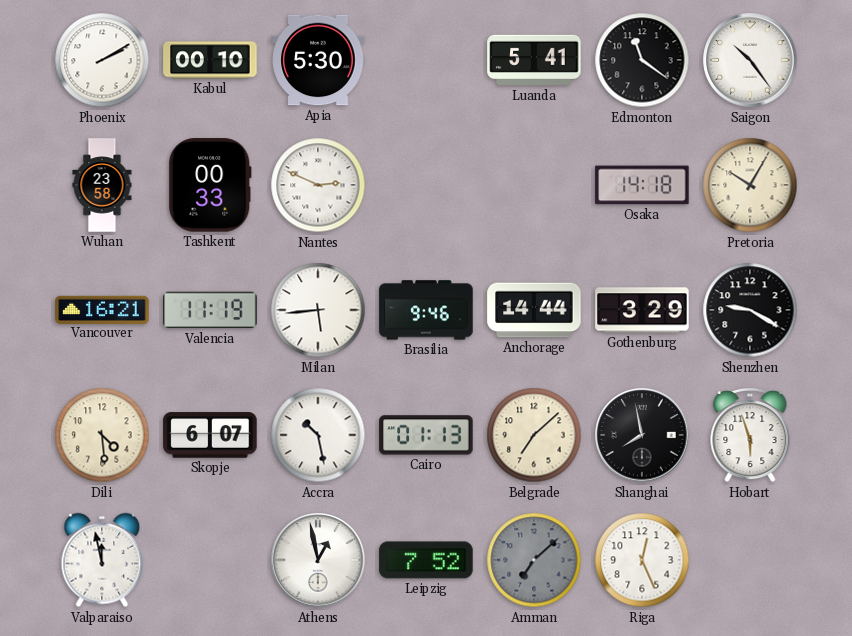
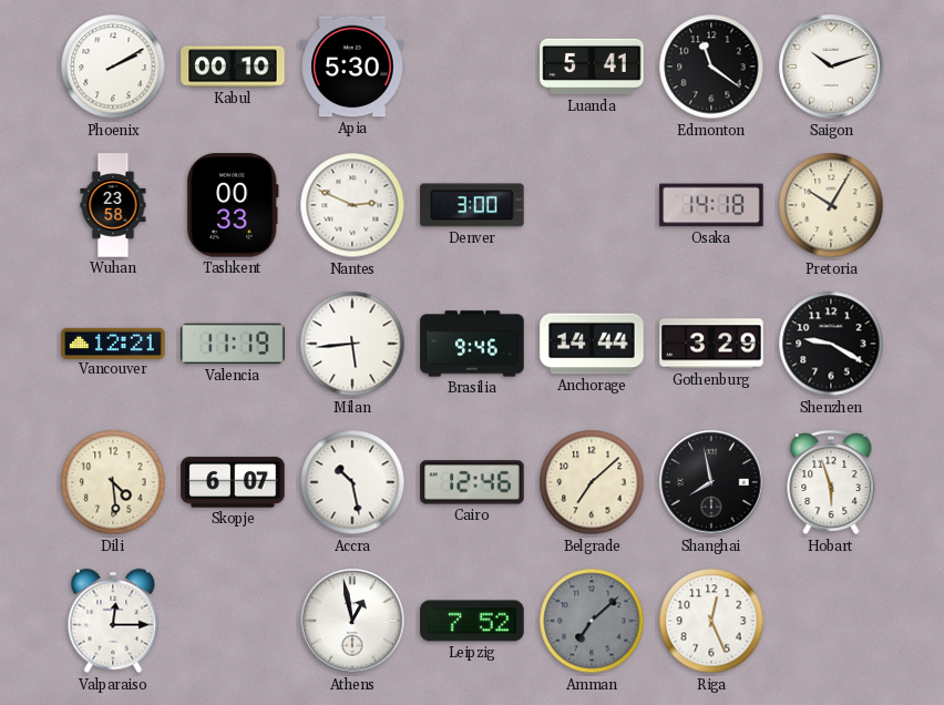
Saigon: 10:24 -> 10:12 (831, 67)
Denver: none -> 3:00 (472, 205)
Vancouver: 16:21 -> 12:21 (113, 343)
Cairo: 01:13 -> 12:46 (472, 482)
Valparaiso: 11:58 -> 12:15 (113, 621)
